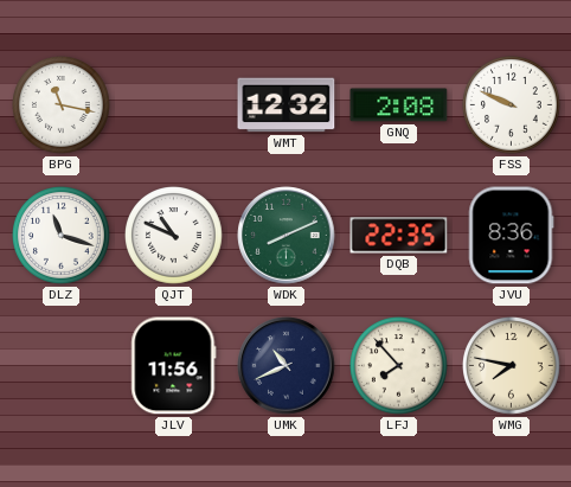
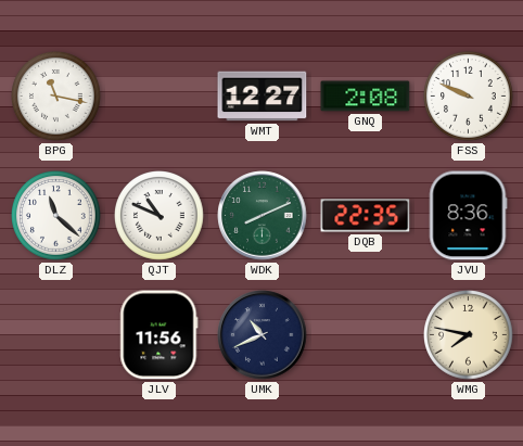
WMT: 12:32 -> 12:27 (263, 97)
DLZ: 11:18 -> 11:22 (56, 216)
LFJ: 7:53 -> none (399, 366)
